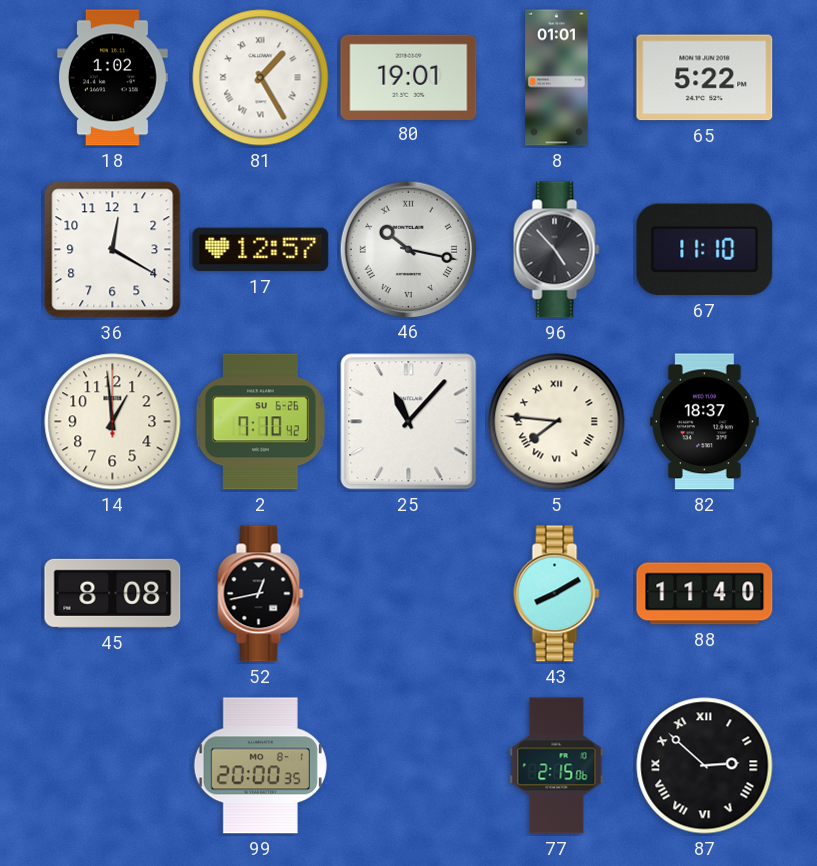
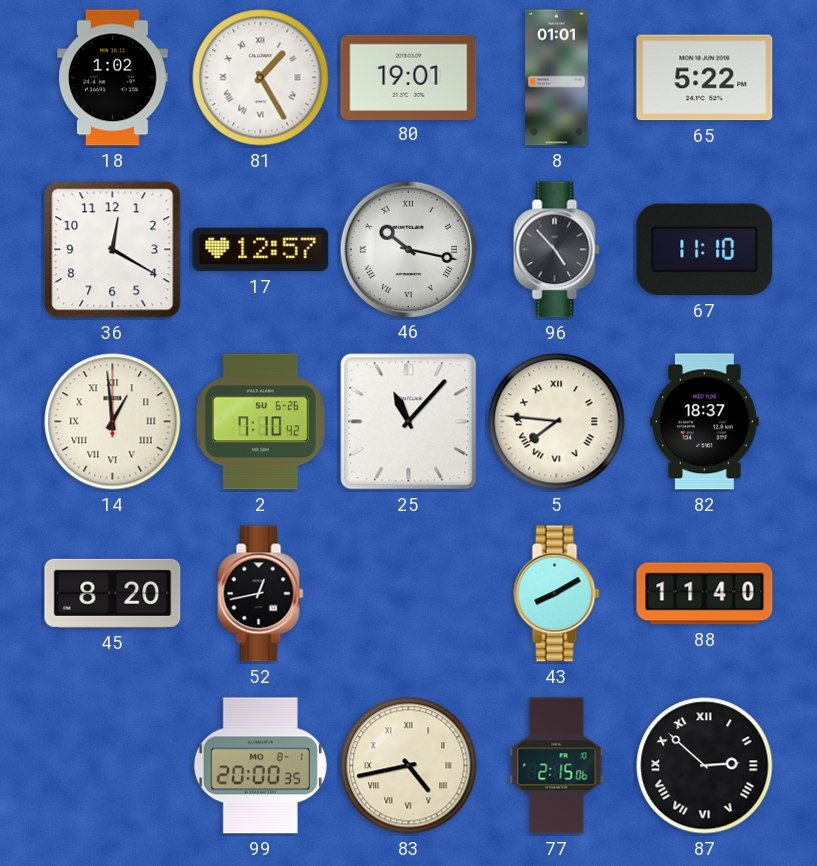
14 numerals: Arabic -> Roman (113, 422)
45: 8:08 -> 8:20 (113, 593)
83: none -> 4:43 (409, 766)
